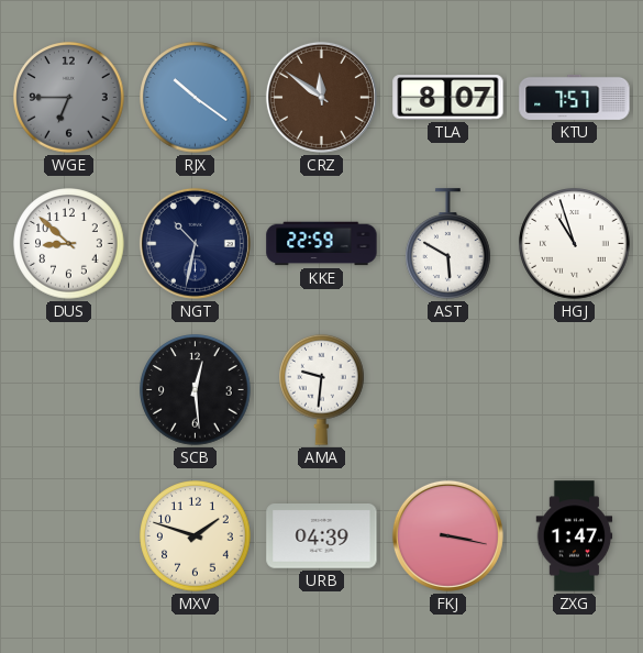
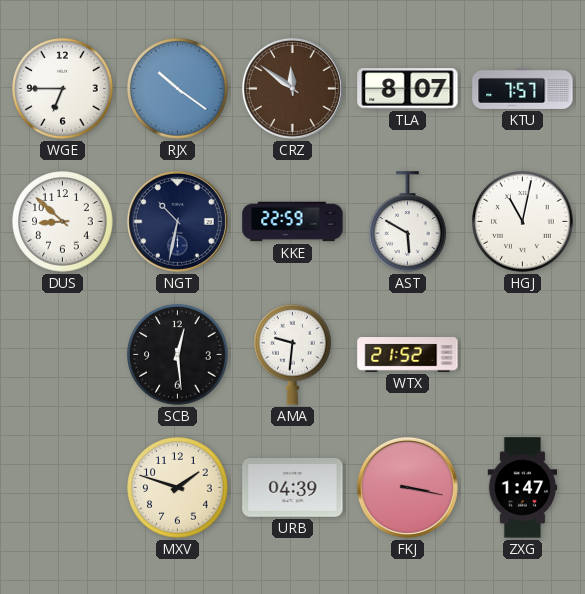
WGE dial: grey -> white (63, 89)
HGJ: 10:57 -> 11:02 (523, 222)
WTX: none -> 21:52 (408, 355)
